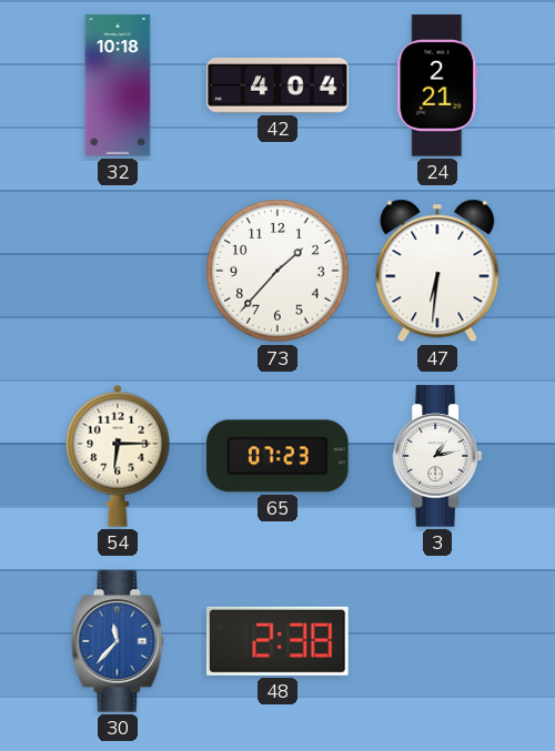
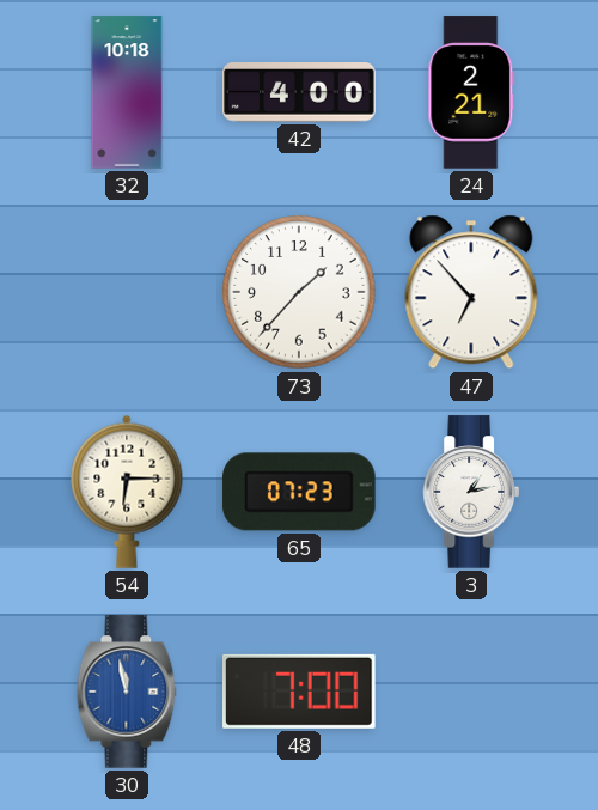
42: 4:04 -> 4:00 (299, 93)
47: 6:31 -> 6:53 (471, 292)
30: 11:37 -> 11:58 (127, 692)
48: 2:38 -> 7:00 (300, 692)
